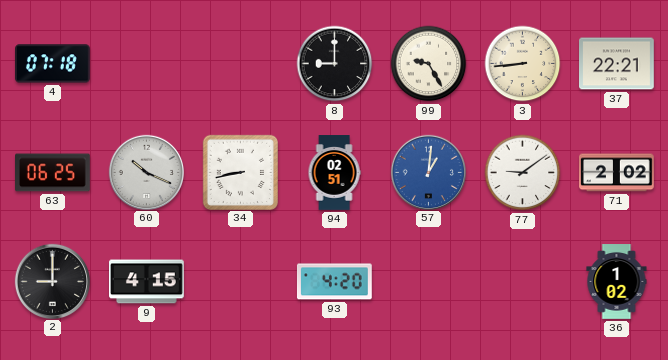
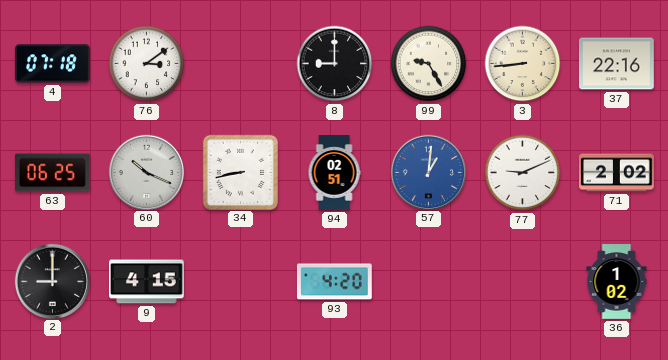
76: none -> 3:09 (147, 64)
37: 22:21 -> 22:16 (617, 64)
77: 9:09 -> 9:11 (523, 173)
